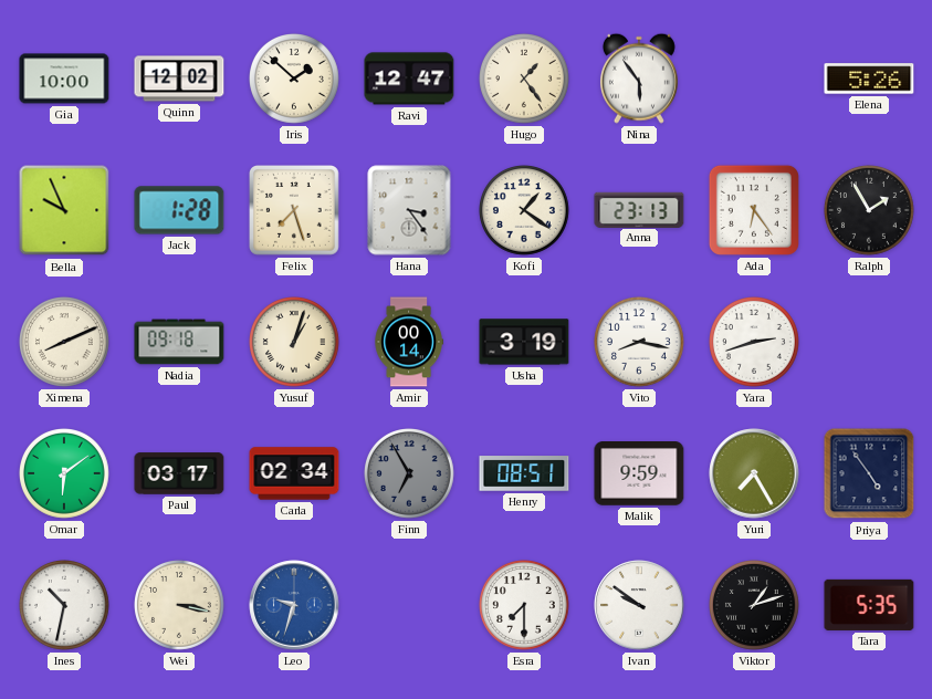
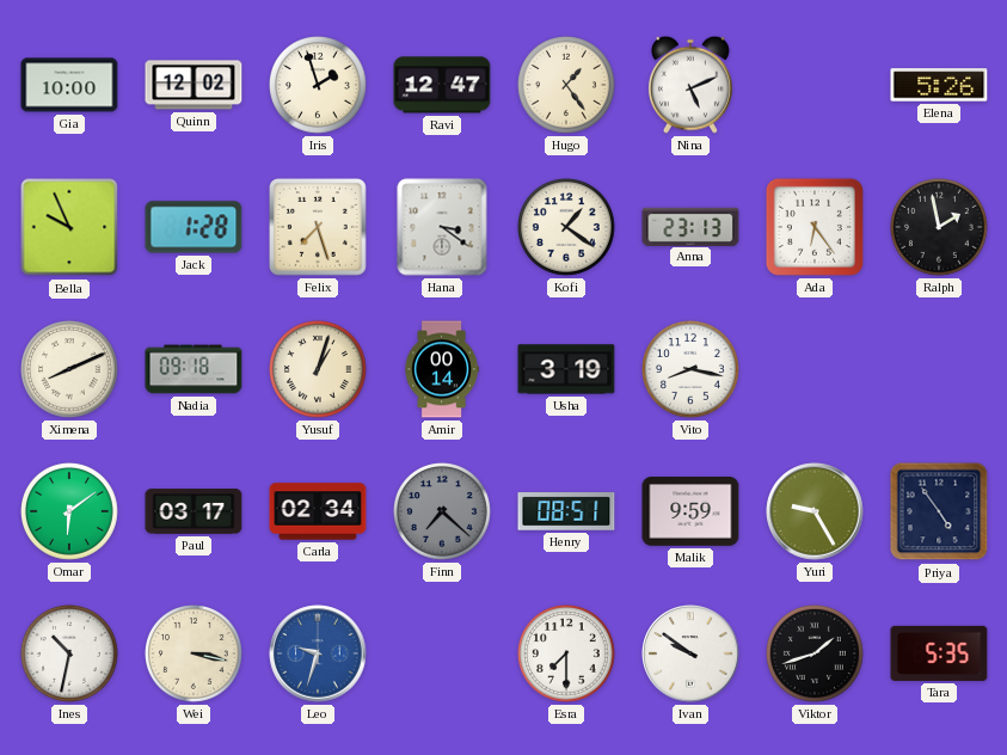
Iris: 1:52 -> 1:57 (319, 86)
Nina: 5:54 -> 5:11 (690, 85)
Hana: 3:24 -> 3:21 (442, 227)
Ralph: 1:55 -> 1:58 (940, 228)
Yara: 2:42 -> none (755, 343)
Finn: 6:55 -> 7:22 (443, 512)
Yuri: 7:25 -> 9:25 (815, 511)
Viktor: 1:12 -> 1:42 (816, 655)
